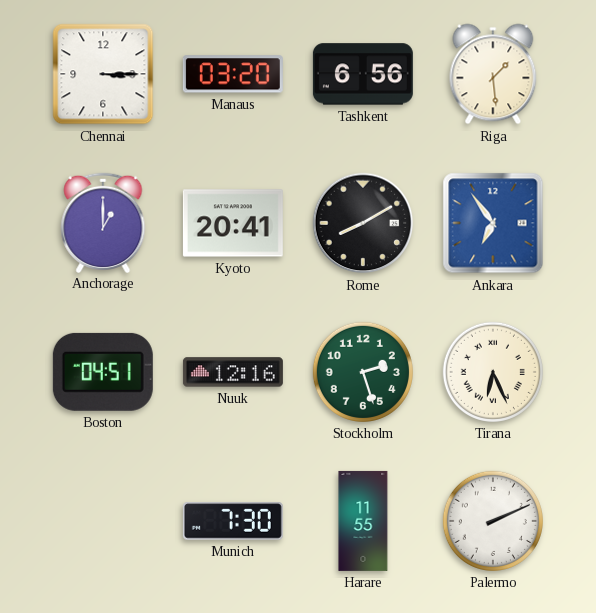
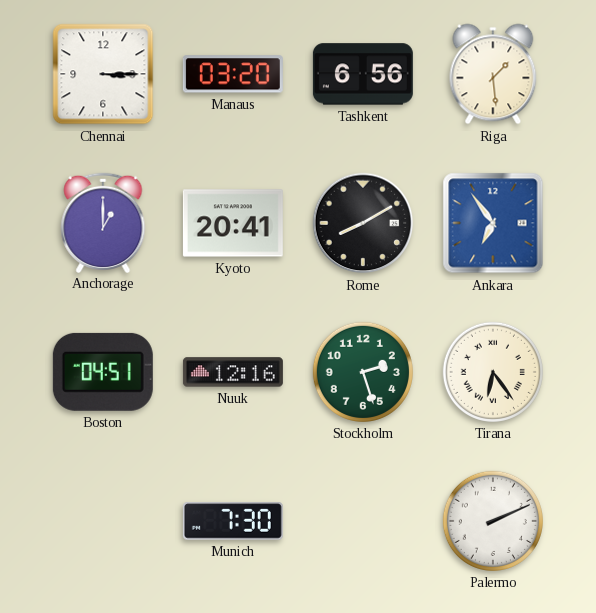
Tirana: 6:26 -> 6:24 (493, 372)
Harare: 11:55 -> none (363, 521)
